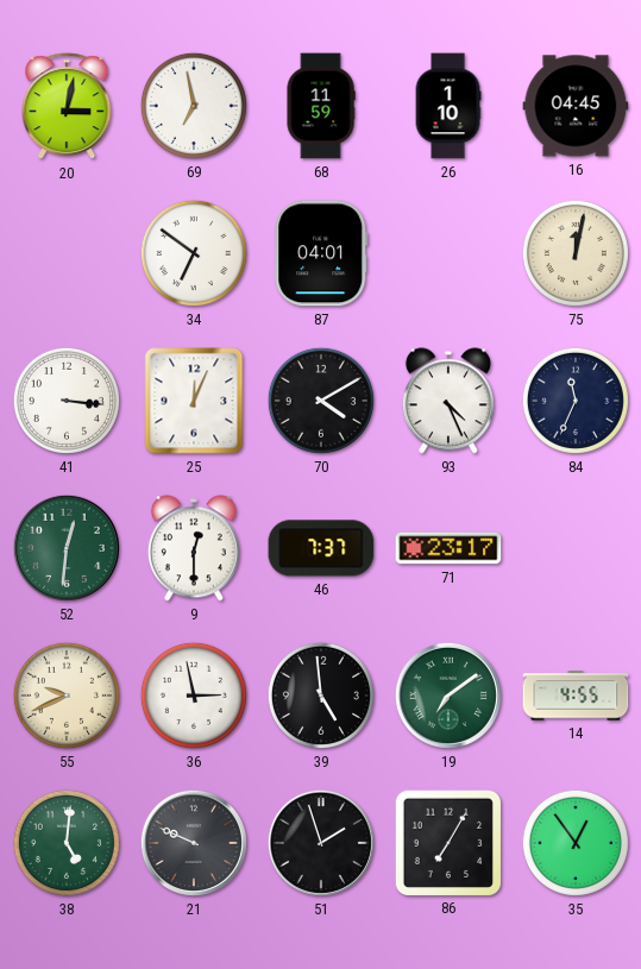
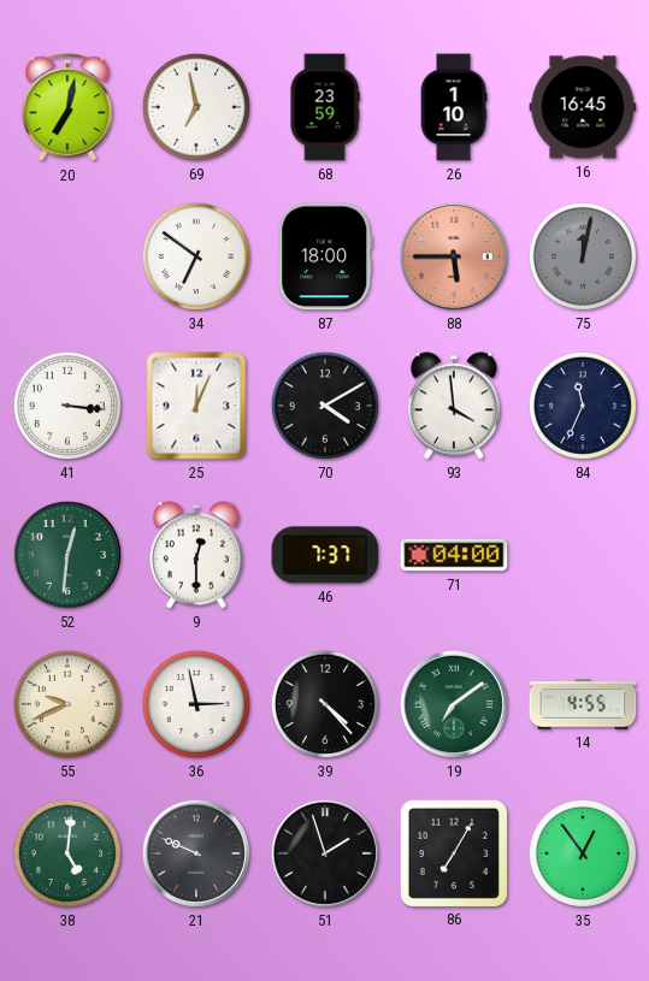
20: 3:02 -> 7:02 (67, 108)
68: 11:59 -> 23:59 (325, 107)
16: 04:45 -> 16:45 (583, 107)
87: 04:01 -> 18:00 (325, 256)
88: none -> 5:45 (454, 256)
75 dial: cream -> grey (583, 256)
93: 4:26 -> 3:59 (454, 406)
71: 23:17 -> 04:00 (454, 555)
39: 4:59 -> 4:23 (325, 704)
